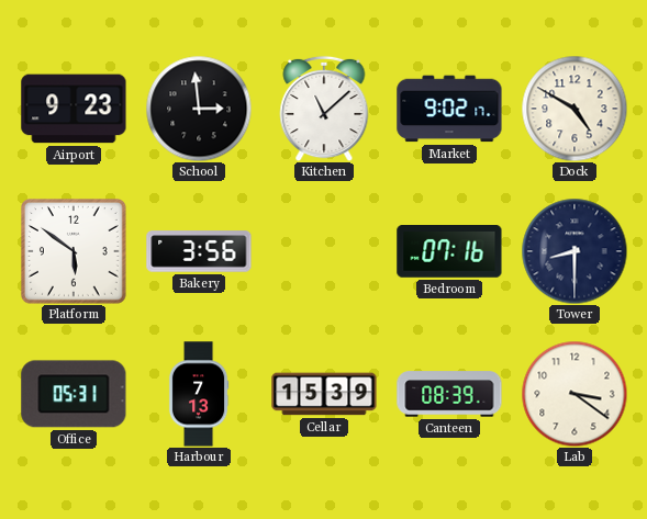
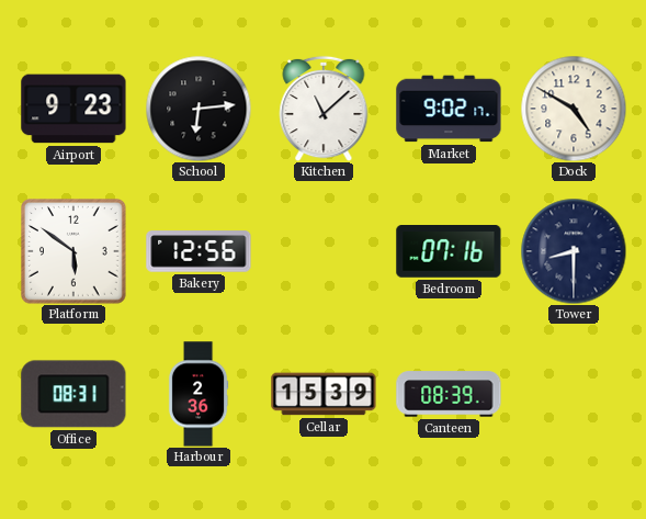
School: 2:59 -> 6:14 (199, 109)
Bakery: 3:56 -> 12:56 (199, 251)
Office: 05:31 -> 08:31 (73, 394)
Harbour: 7:13 -> 2:36 (199, 394)
Lab: 3:21 -> none (575, 394)
